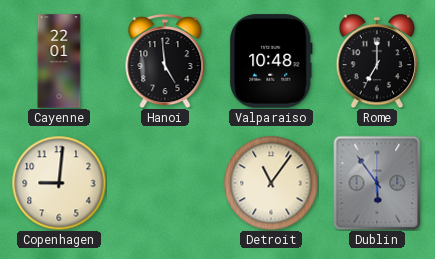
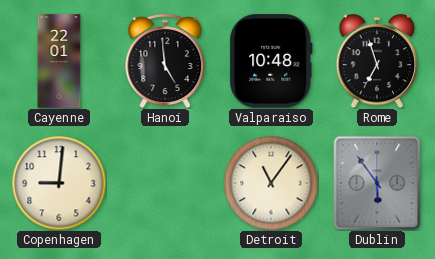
Rome: 7:00 -> 6:57 (377, 62)
